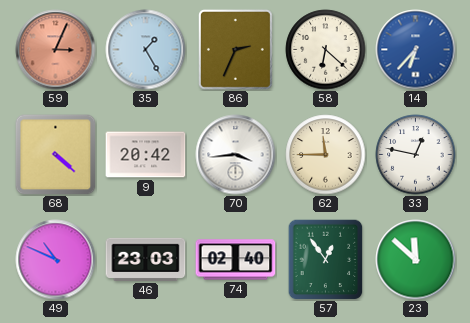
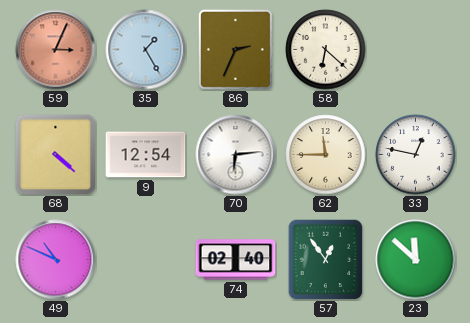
14: 6:37 -> none (416, 50)
9: 20:42 -> 12:54 (146, 155)
70: 3:44 -> 6:14 (236, 155)
46: 23:03 -> none (146, 259)
